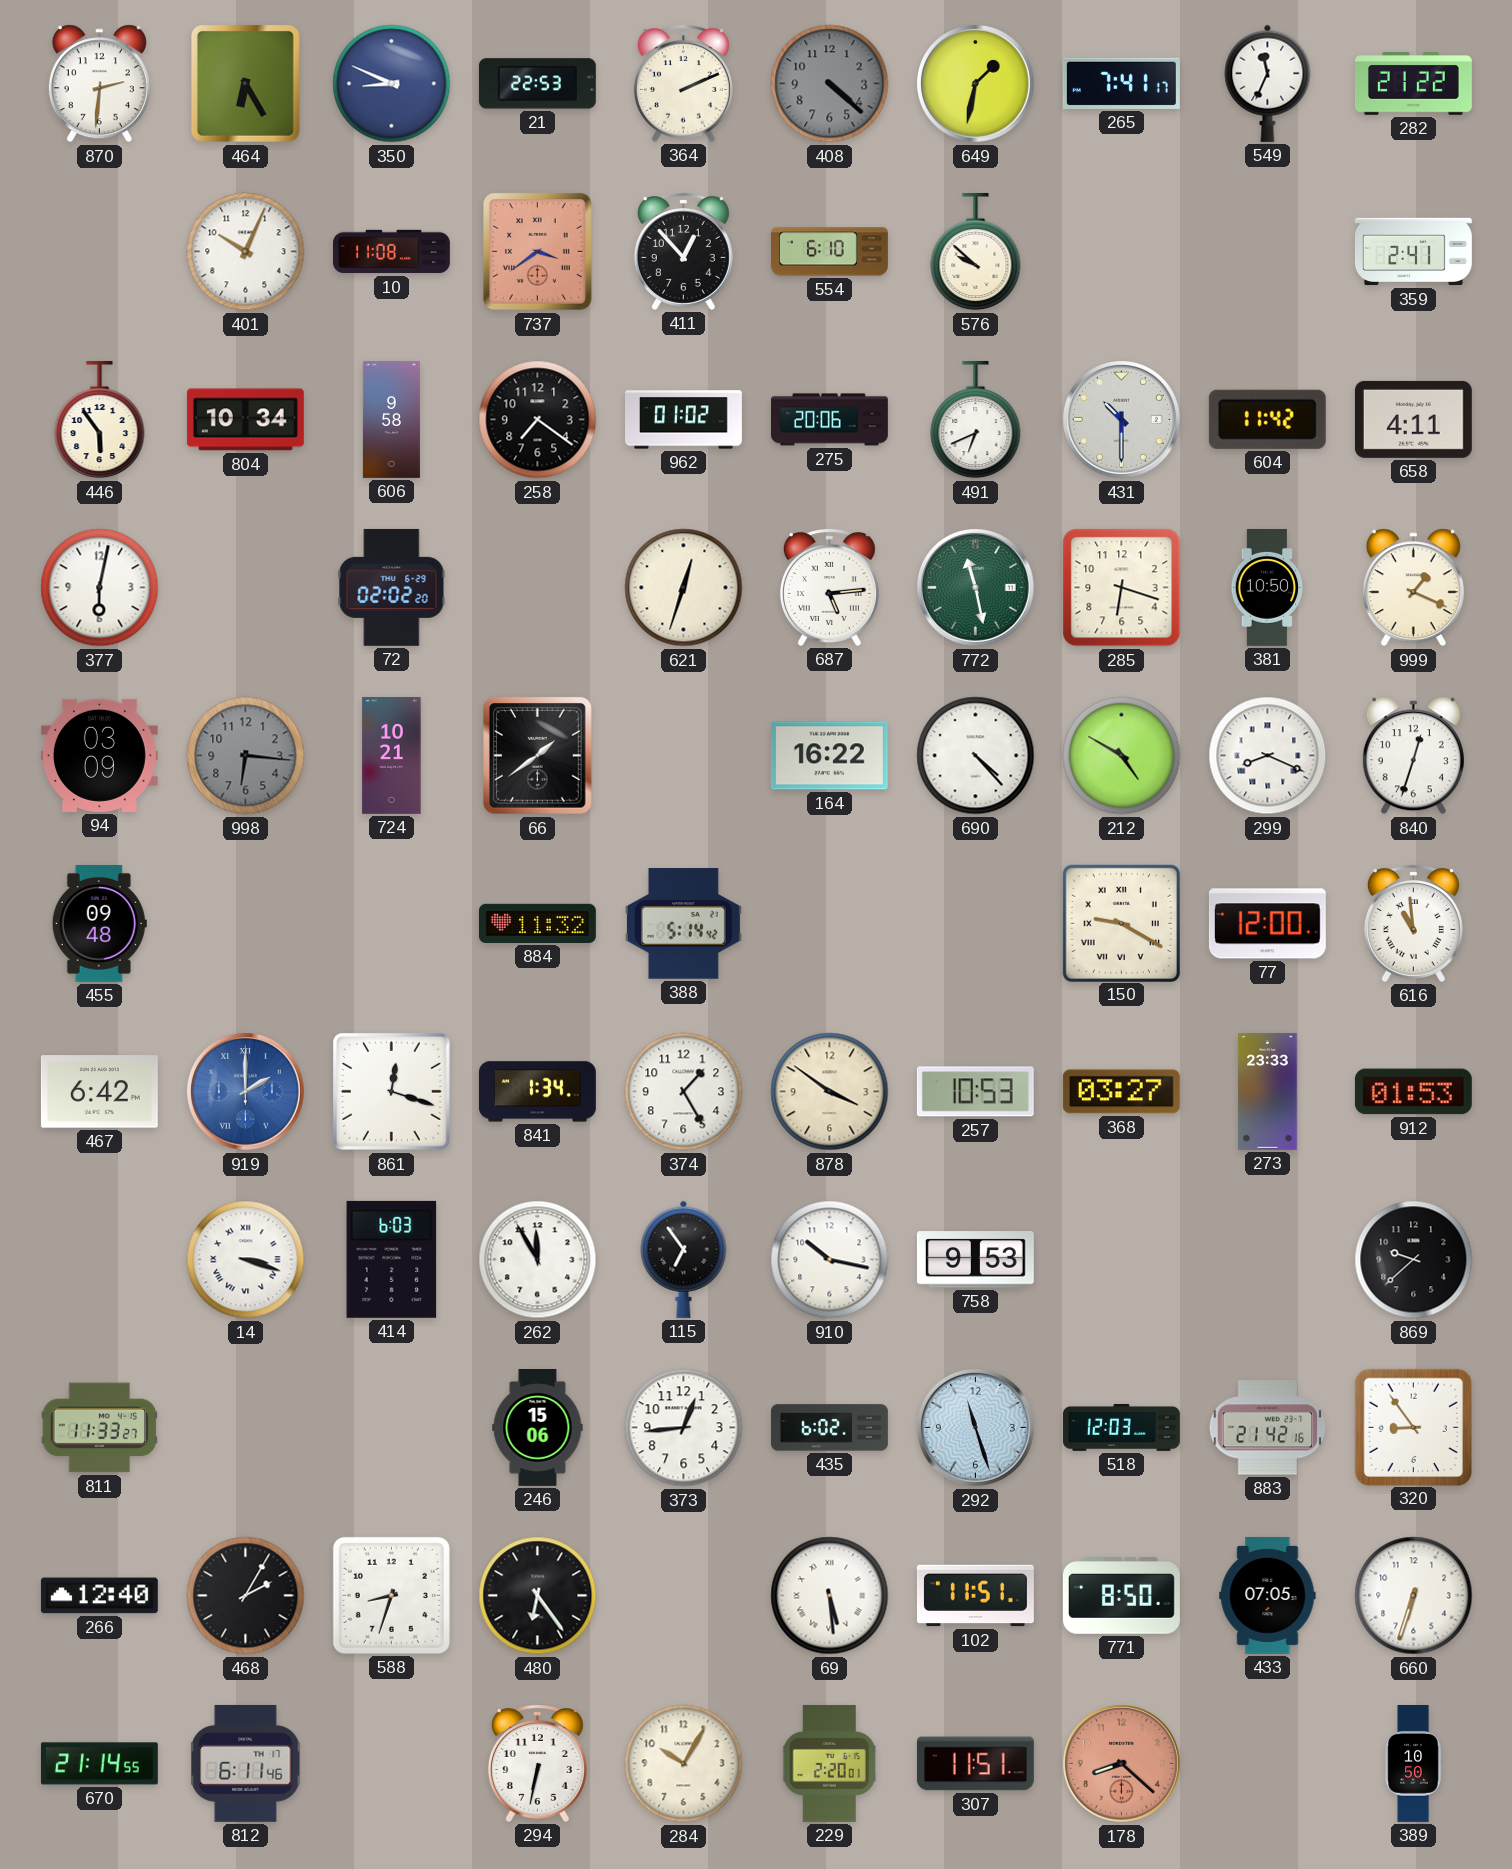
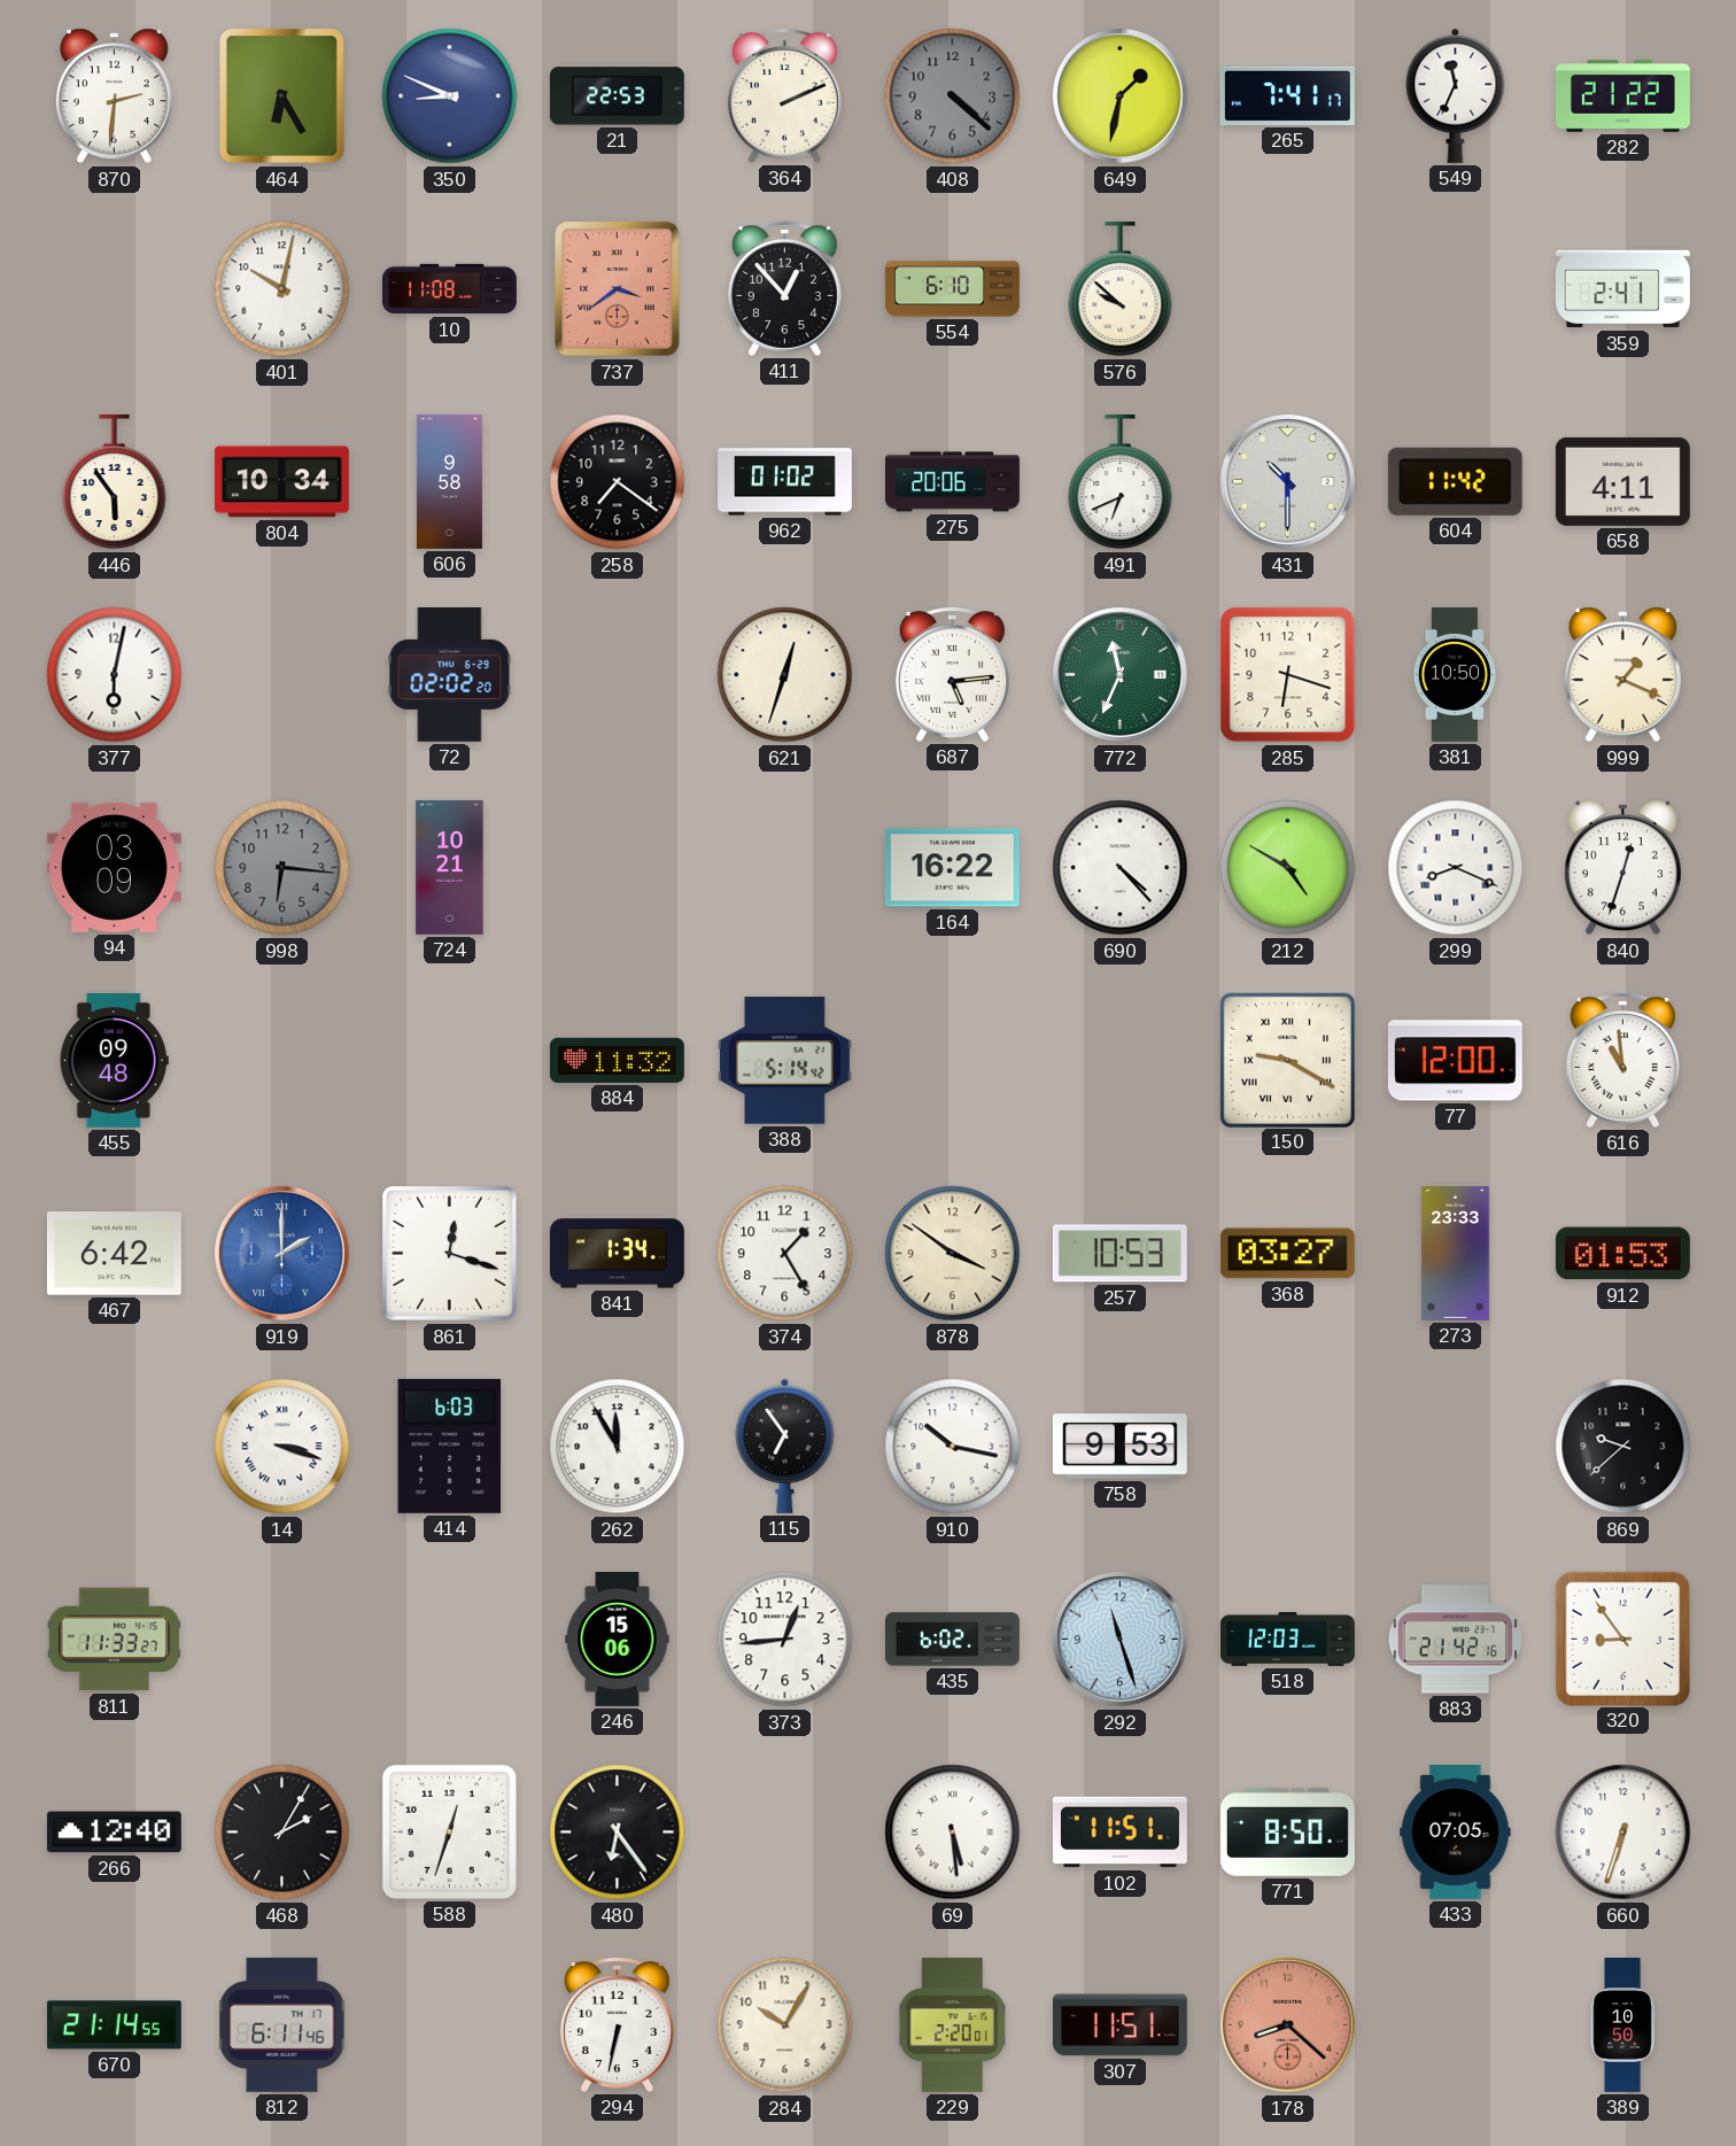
401: 10:04 -> 10:02 (282, 289)
772: 11:28 -> 11:34 (1121, 675)
66: 1:39 -> none (538, 756)
588: 8:33 -> 12:33 (449, 1831)
